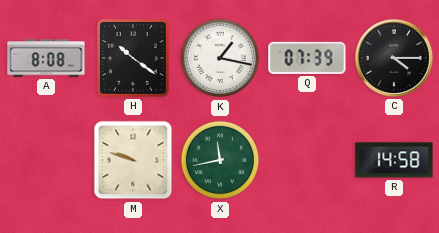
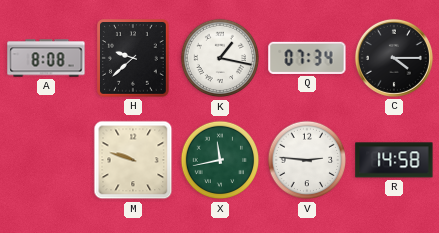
H: 10:21 -> 9:38 (134, 58)
Q: 07:39 -> 07:34 (307, 58)
V: none -> 2:46 (307, 160)
